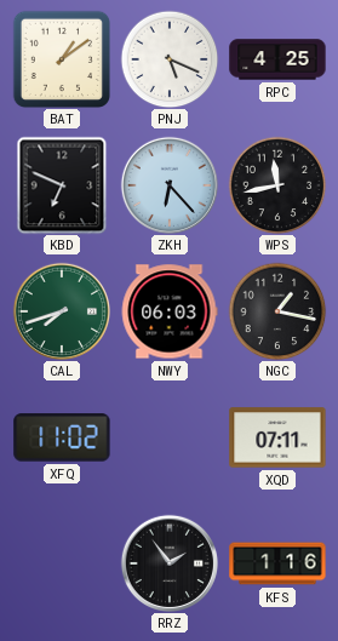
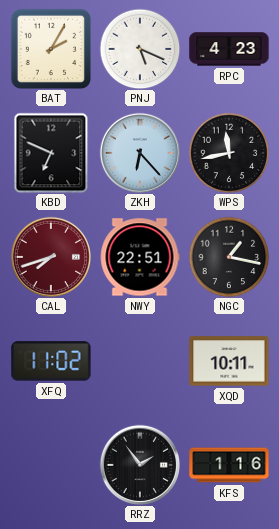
BAT: 1:09 -> 2:05 (50, 48)
RPC: 4:25 -> 4:23 (229, 49)
CAL dial: green -> burgundy (50, 256)
NWY: 06:03 -> 22:51 (140, 257)
XQD: 07:11 -> 10:11 (229, 361)
